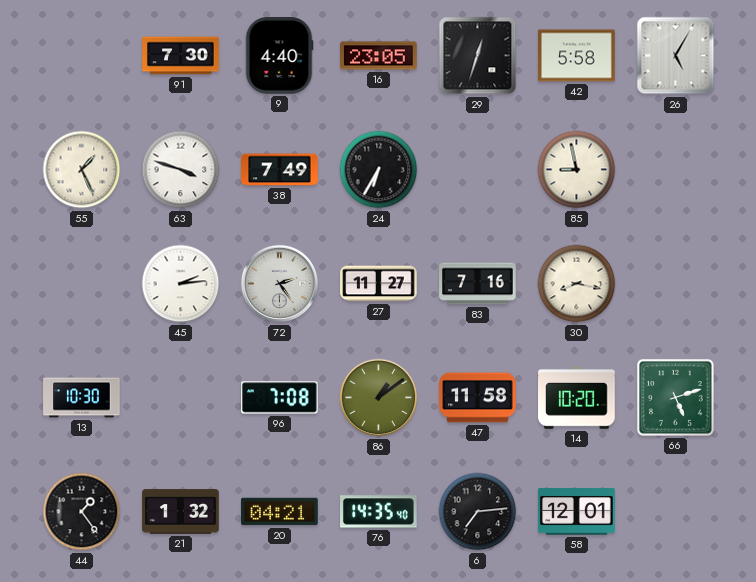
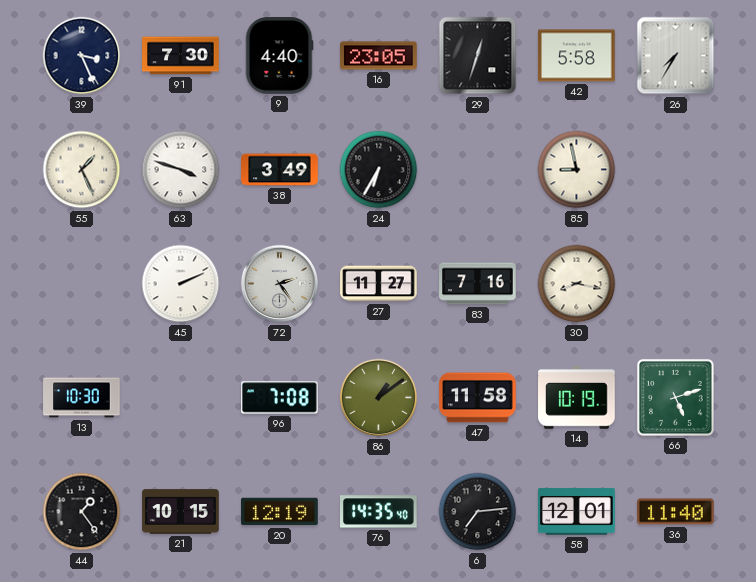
39: none -> 3:26 (82, 56)
26: 5:05 -> 7:35 (676, 56)
38: 7:49 -> 3:49 (280, 170)
45: 2:14 -> 2:11 (181, 284)
14: 10:20 -> 10:19 (577, 398)
21: 1:32 -> 10:15 (181, 512)
20: 04:21 -> 12:19 (280, 512)
36: none -> 11:40 (676, 512)
